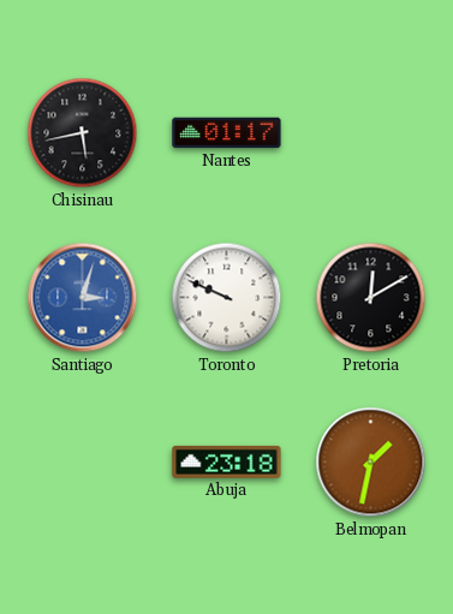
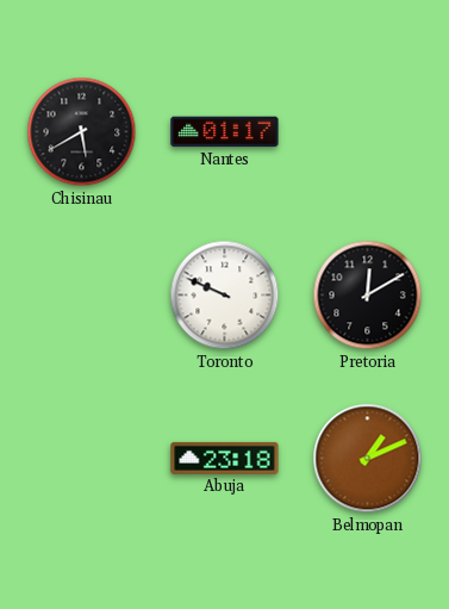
Chisinau: 5:43 -> 5:40 (82, 132)
Santiago: 3:03 -> none (83, 298)
Belmopan: 1:32 -> 1:11 (368, 459)
